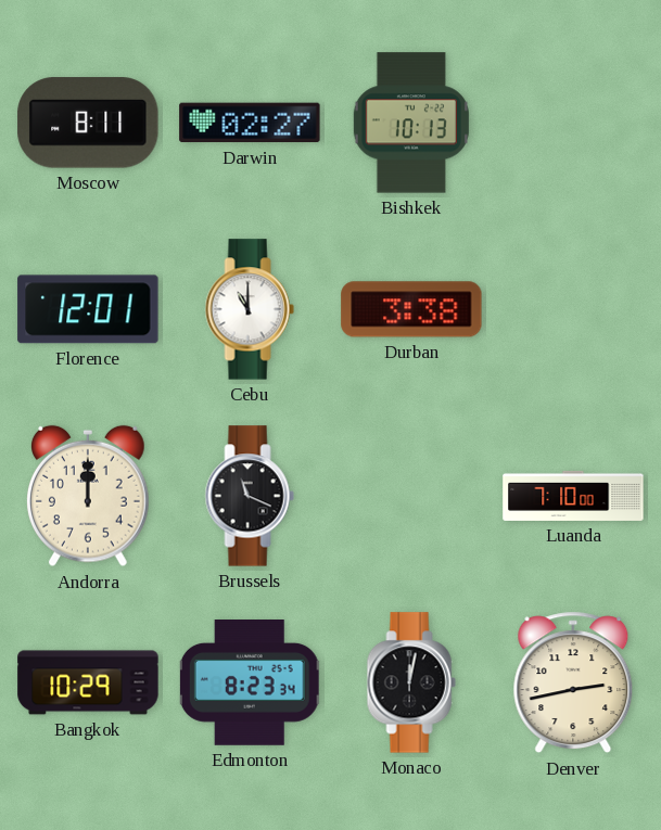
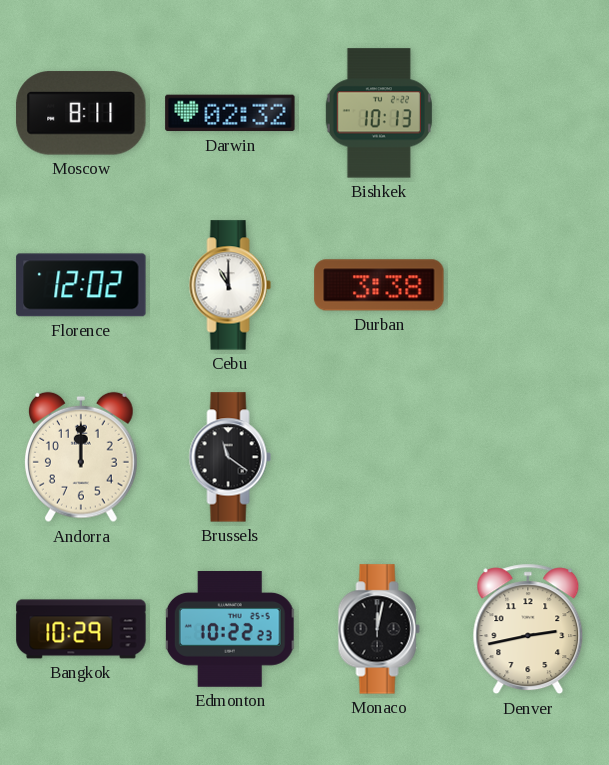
Darwin: 02:27 -> 02:32 (230, 113)
Florence: 12:01 -> 12:02 (81, 285)
Brussels: 11:19 -> 11:21 (230, 457)
Luanda: 7:10 -> none (573, 496)
Edmonton: 8:23 -> 10:22 (230, 630)
